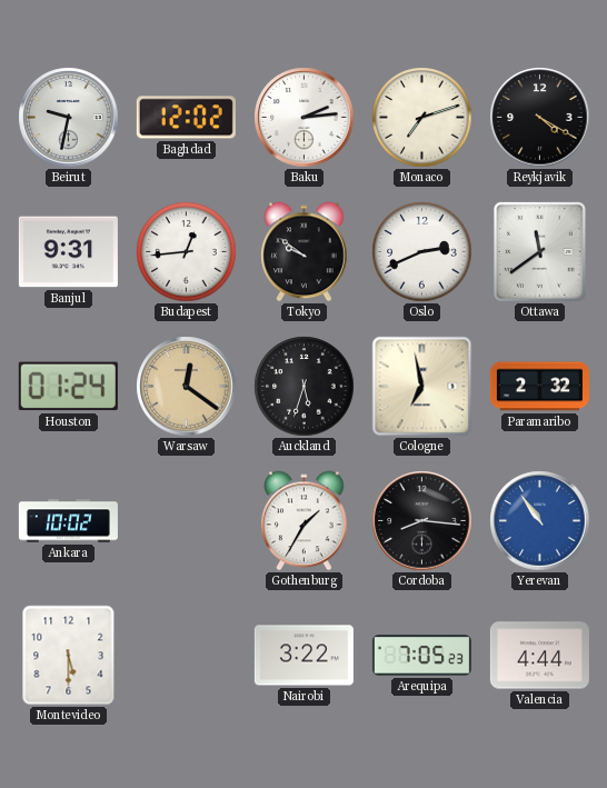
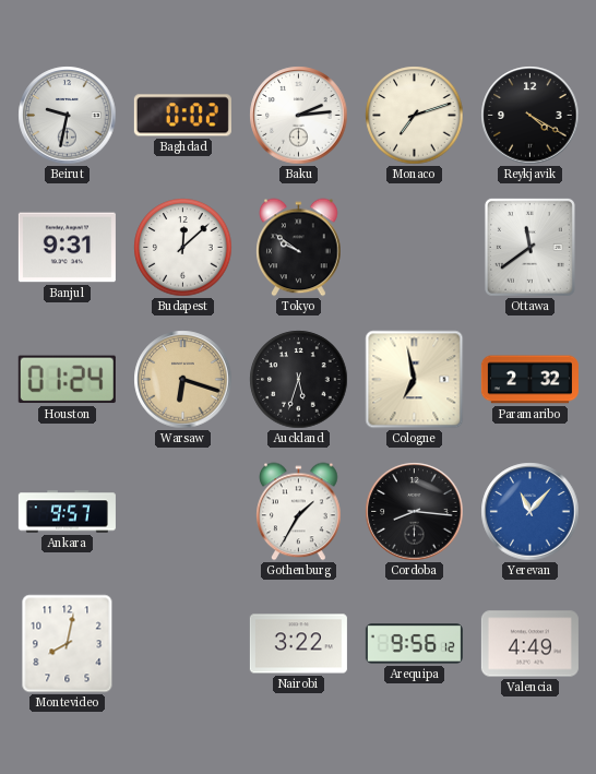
Baghdad: 12:02 -> 0:02 (182, 116)
Budapest: 12:44 -> 12:08 (183, 248)
Oslo: 2:41 -> none (422, 252)
Warsaw: 12:21 -> 6:18 (183, 380)
Ankara: 10:02 -> 9:57 (67, 512)
Yerevan: 10:54 -> 11:07 (531, 512)
Montevideo: 5:30 -> 8:02 (68, 644)
Arequipa: 7:05 -> 9:56 (414, 644)
Valencia: 4:44 -> 4:49 (529, 644)
